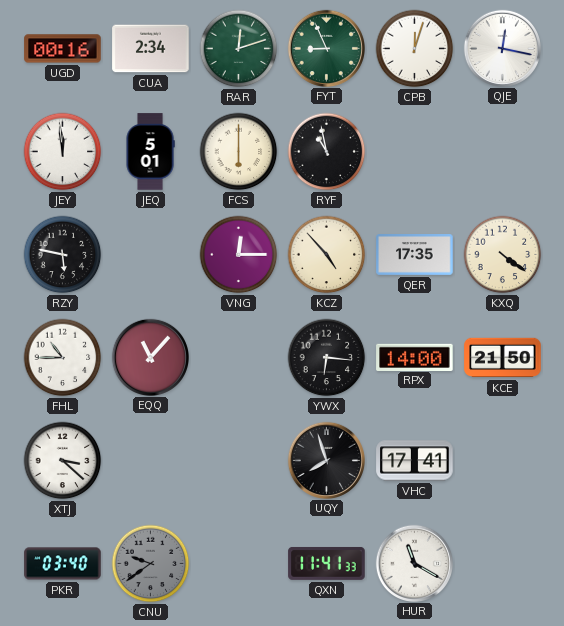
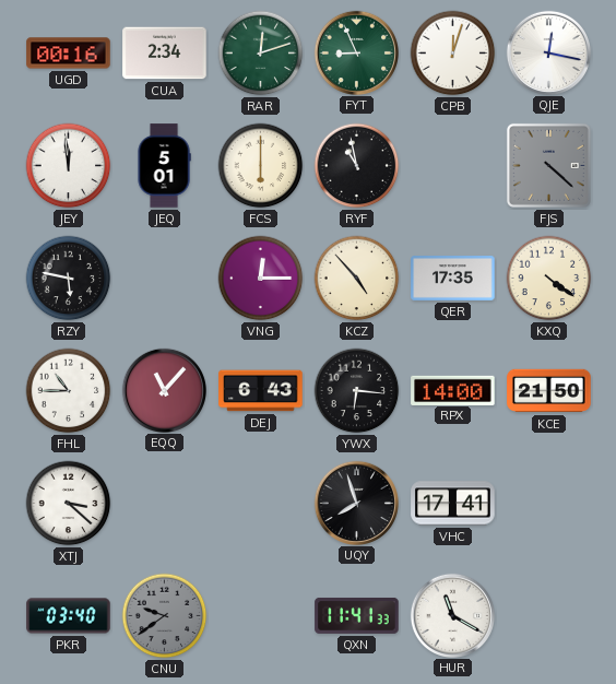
FJS: none -> 4:22 (548, 165)
DEJ: none -> 6:43 (261, 391)
